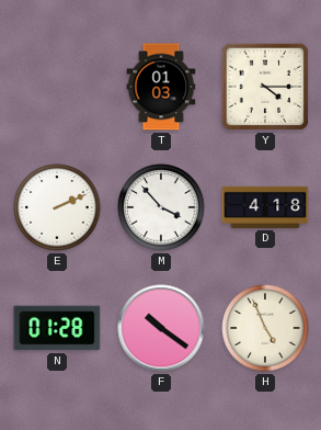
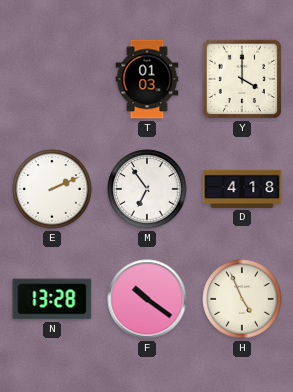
Y: 4:15 -> 4:00 (242, 79)
M: 3:53 -> 6:54 (147, 189)
N: 01:28 -> 13:28 (52, 299)
